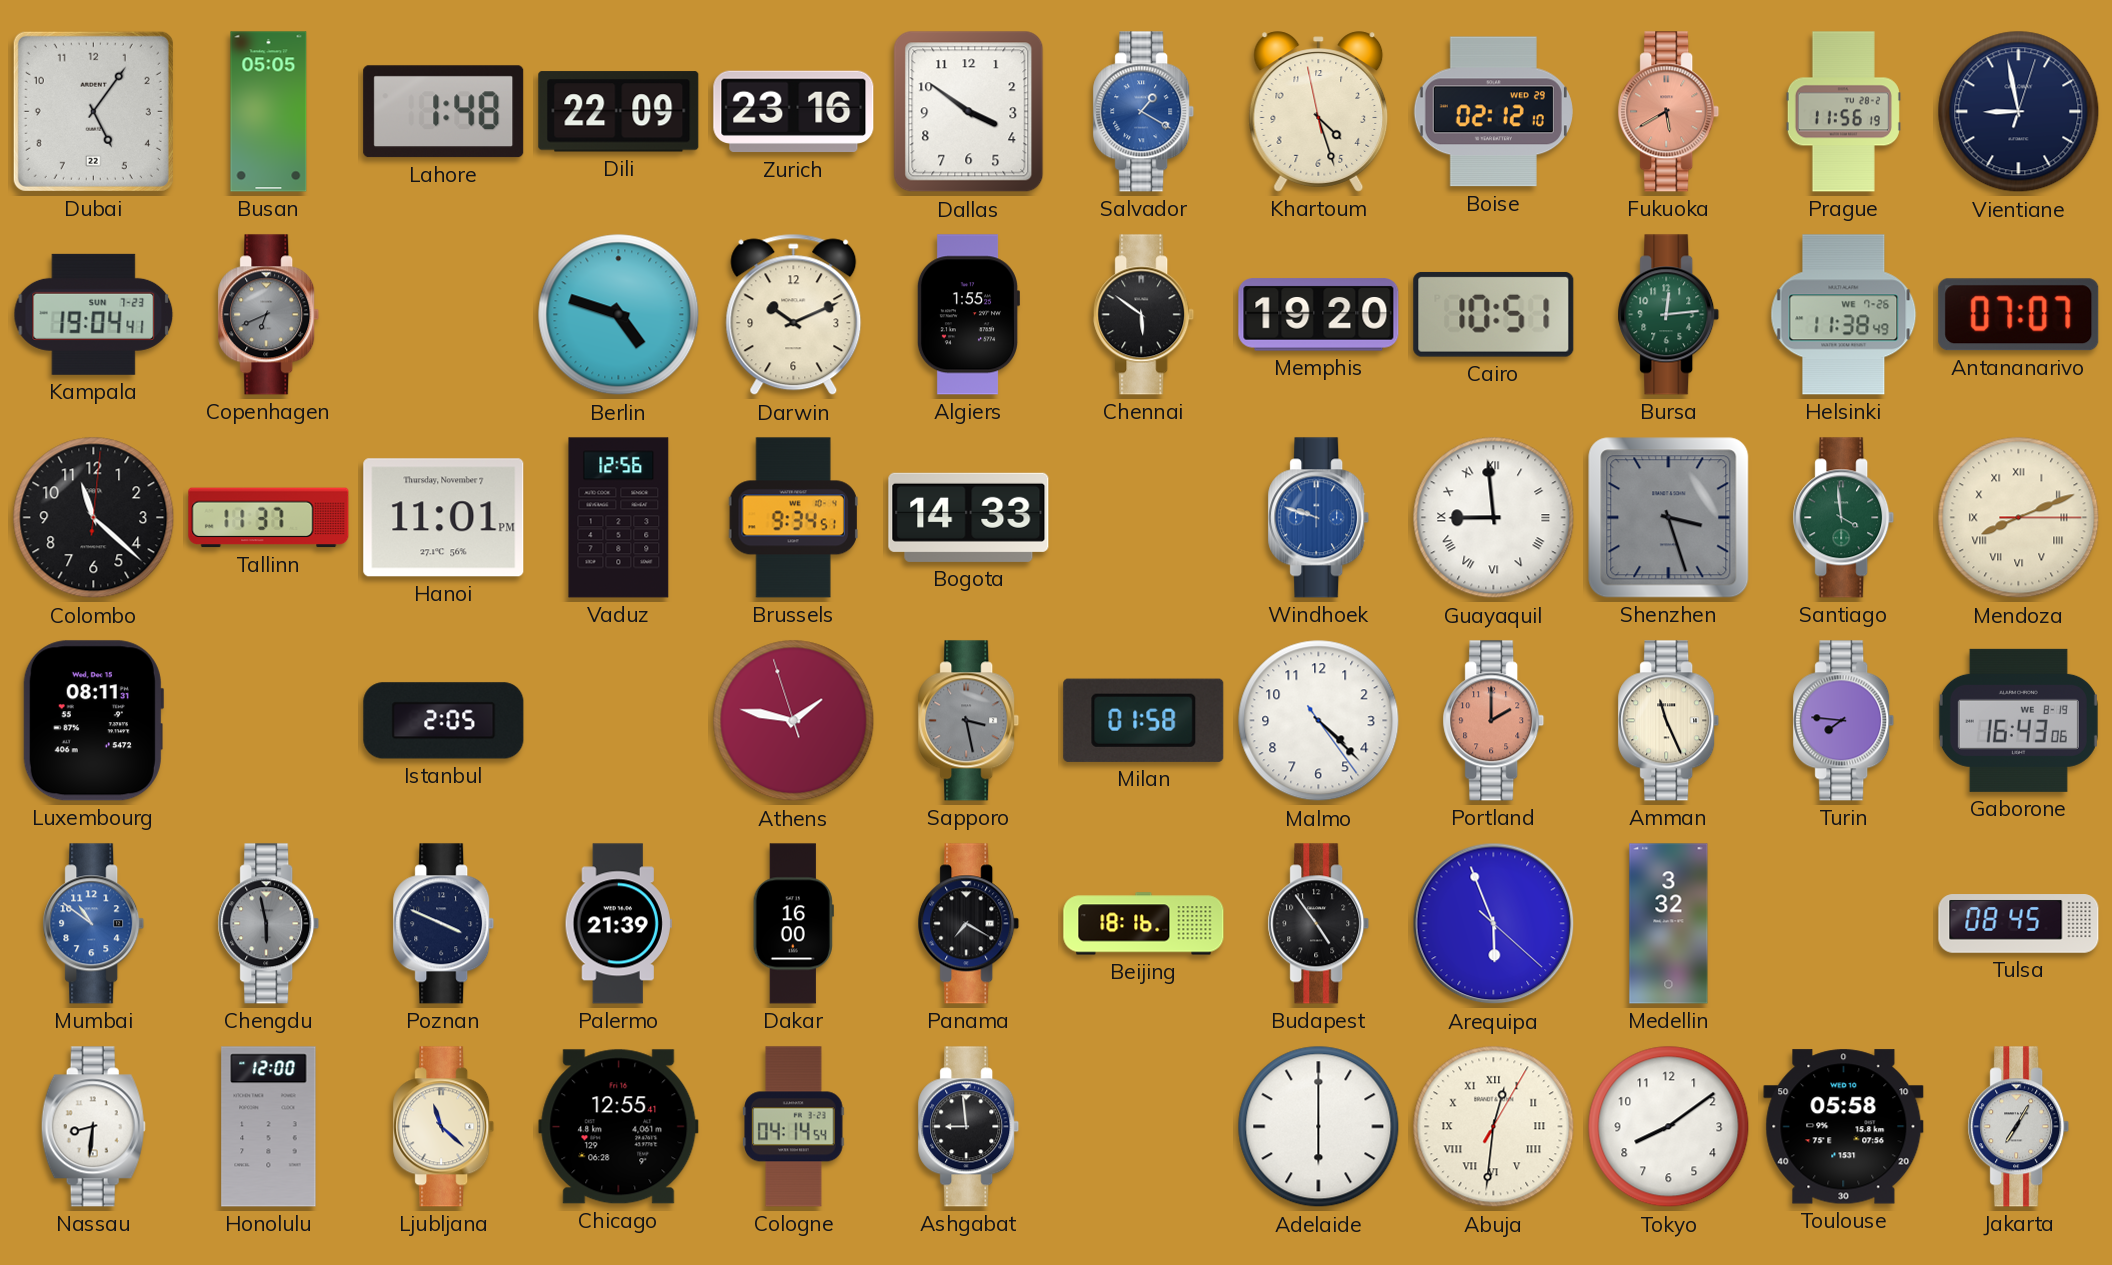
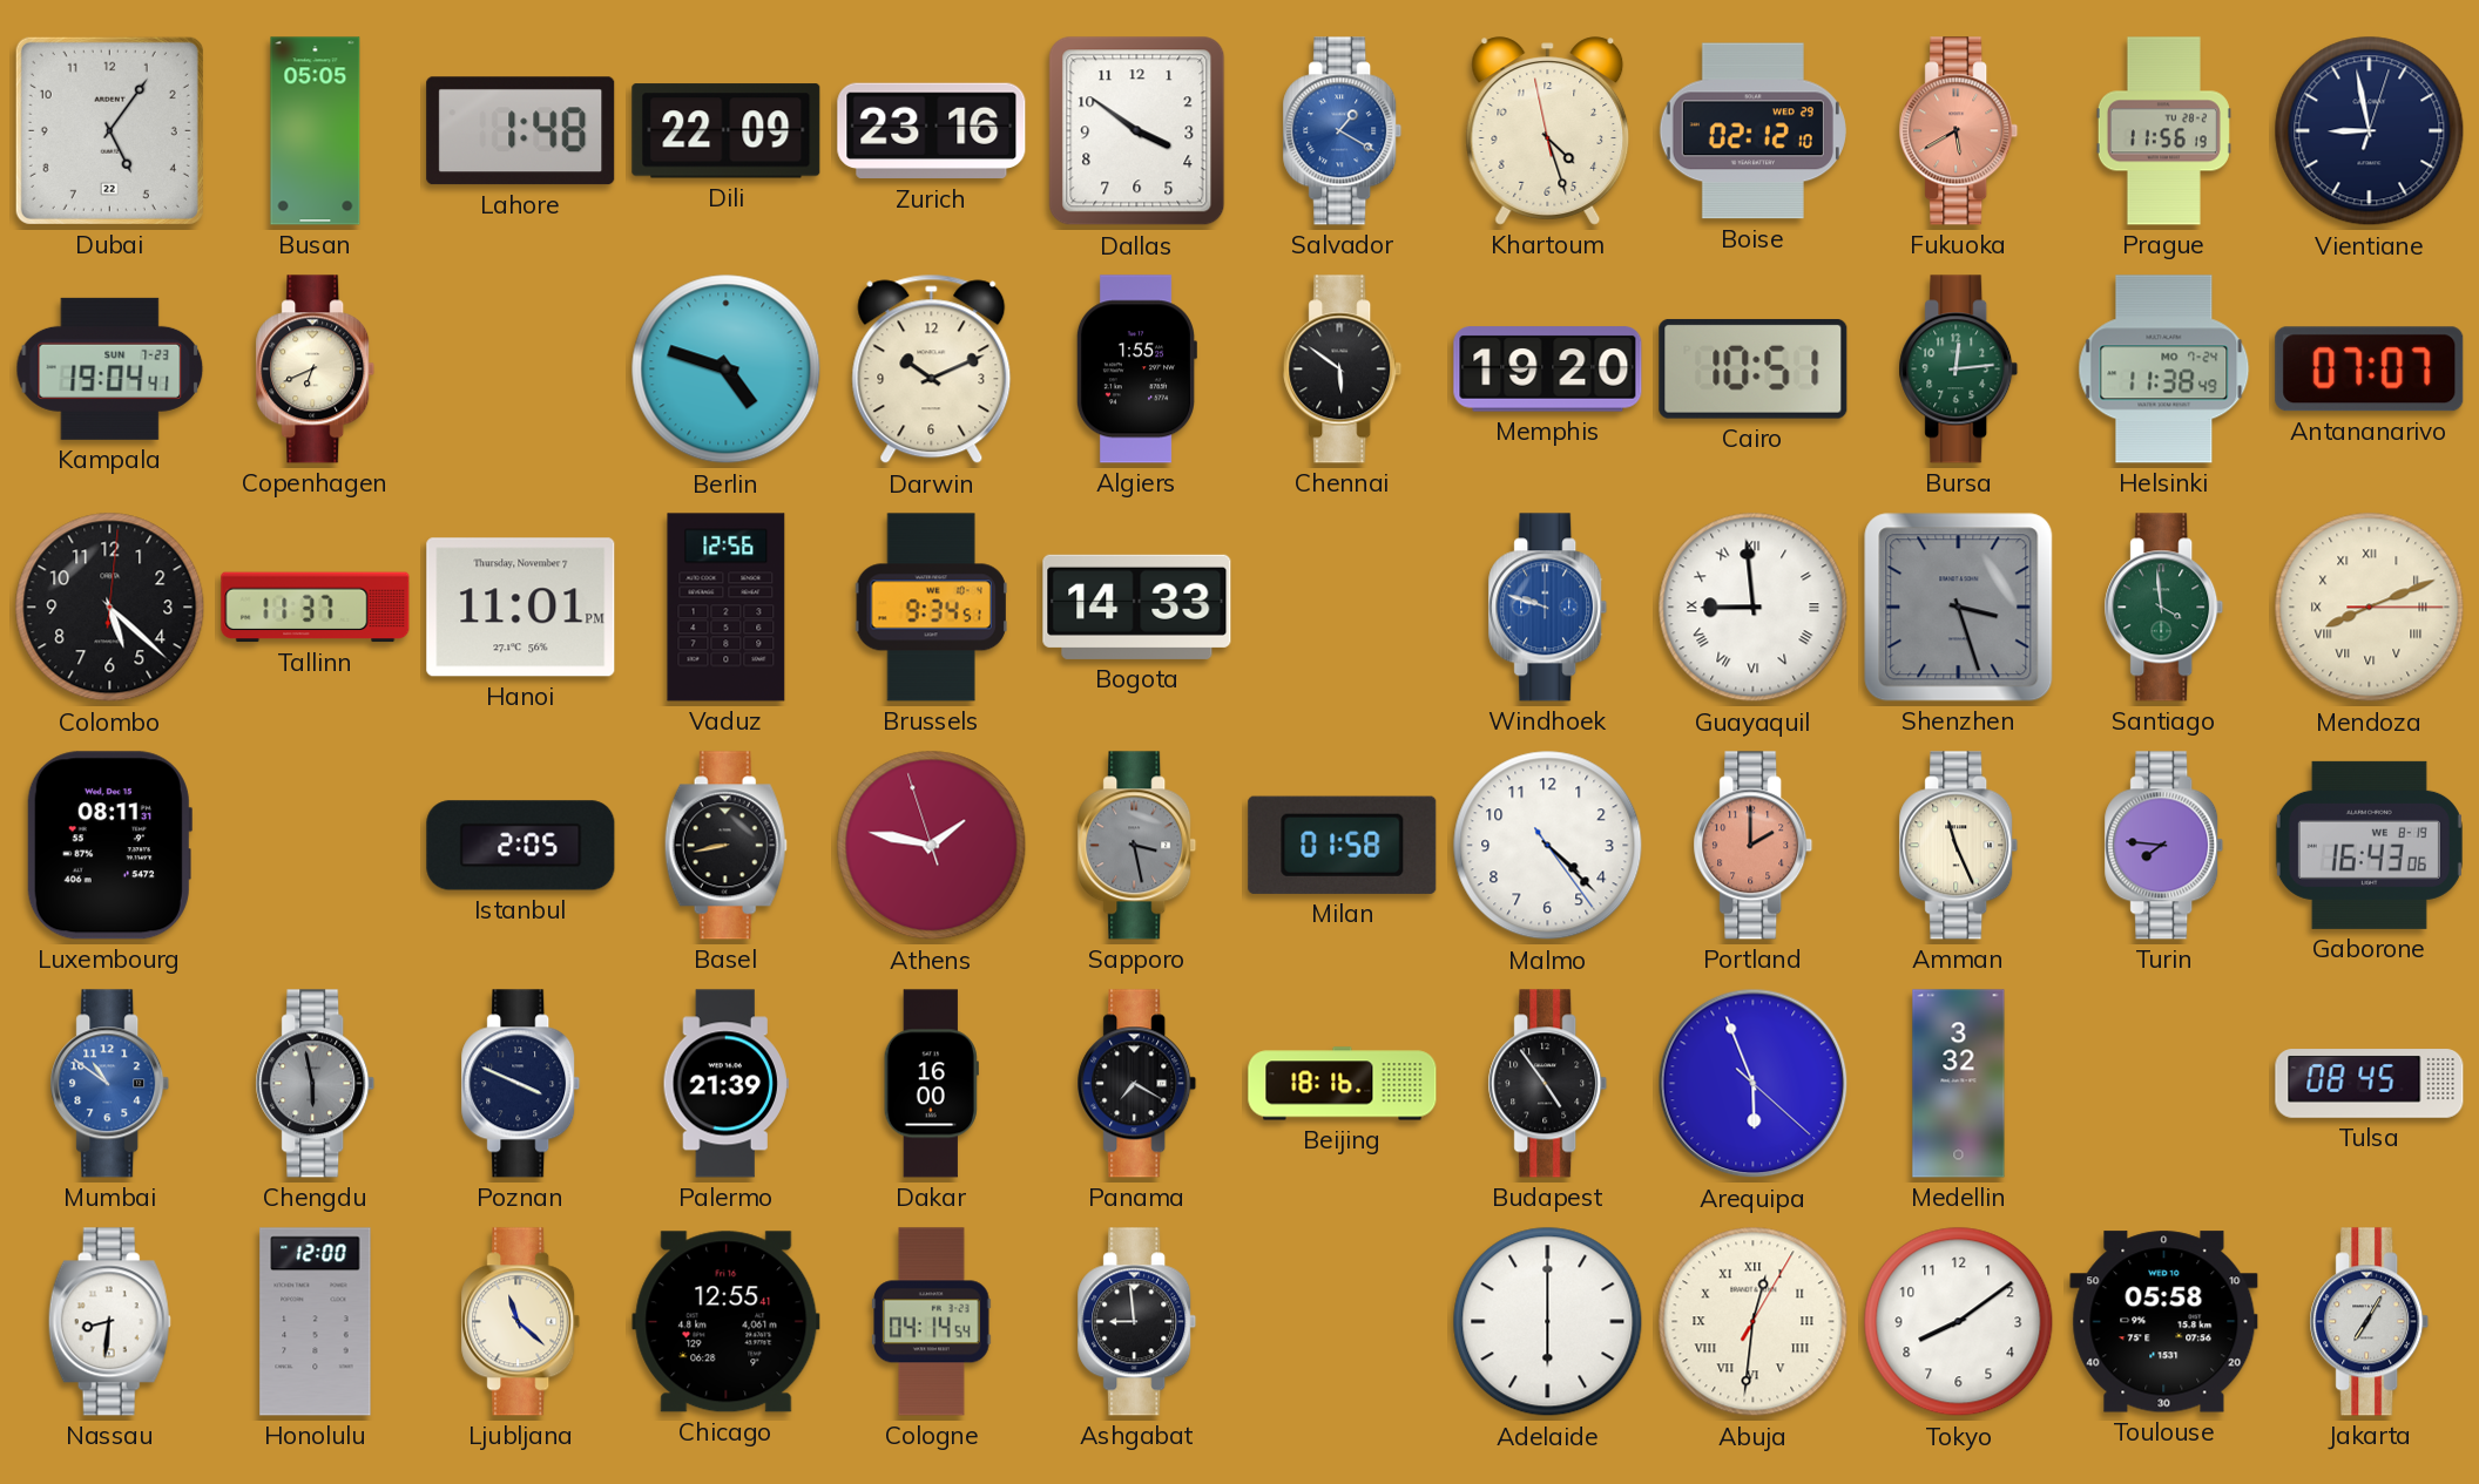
Copenhagen dial: grey -> cream (316, 370)
Helsinki date: WE 7-26 -> MO 7-24 (2164, 370)
Colombo: 11:22 -> 5:22 (110, 608)
Basel: none -> 8:43 (725, 846)
